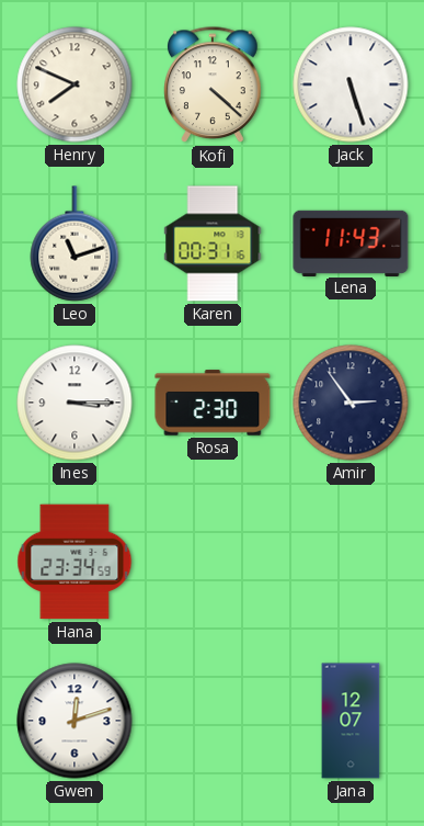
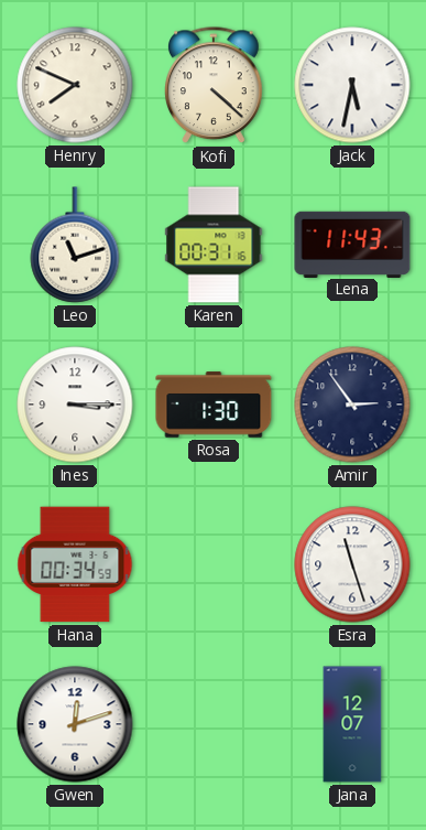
Jack: 5:27 -> 5:32 (352, 85)
Rosa: 2:30 -> 1:30 (214, 405)
Hana: 23:34 -> 00:34 (75, 564)
Esra: none -> 11:27 (352, 564)
